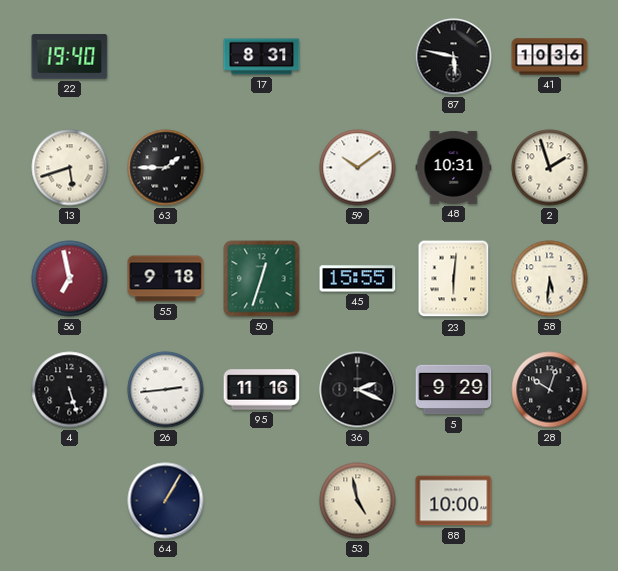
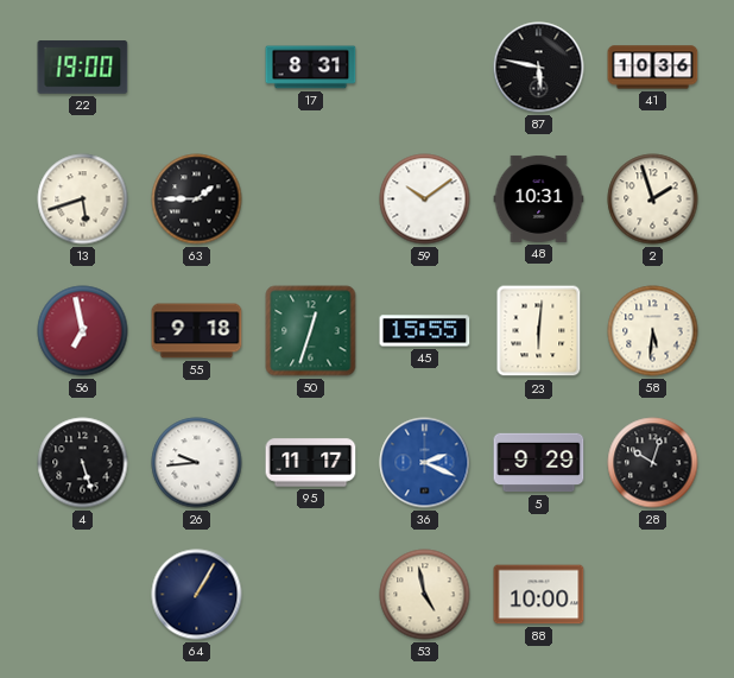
22: 19:40 -> 19:00 (83, 68)
26: 2:44 -> 9:44 (197, 463)
95: 11:16 -> 11:17 (311, 463)
36 dial: black -> blue (425, 463)
